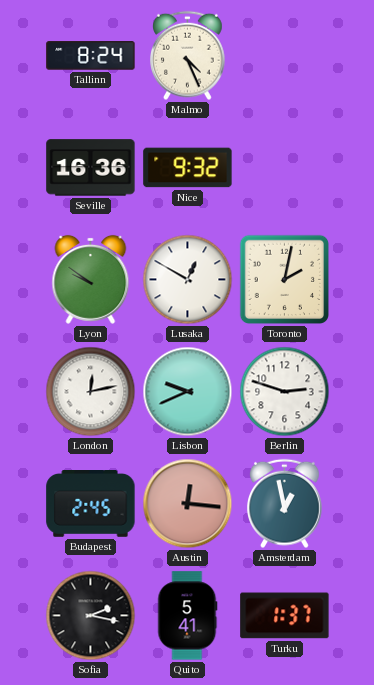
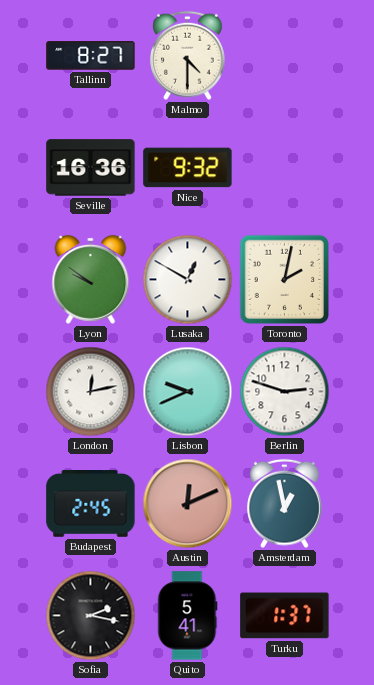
Tallinn: 8:24 -> 8:27 (91, 56)
Malmo: 4:26 -> 4:30 (188, 56)
Austin: 12:16 -> 12:11 (188, 504)
